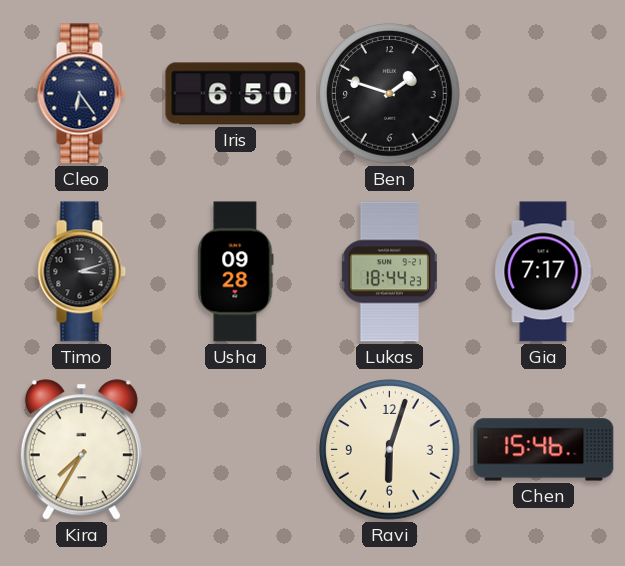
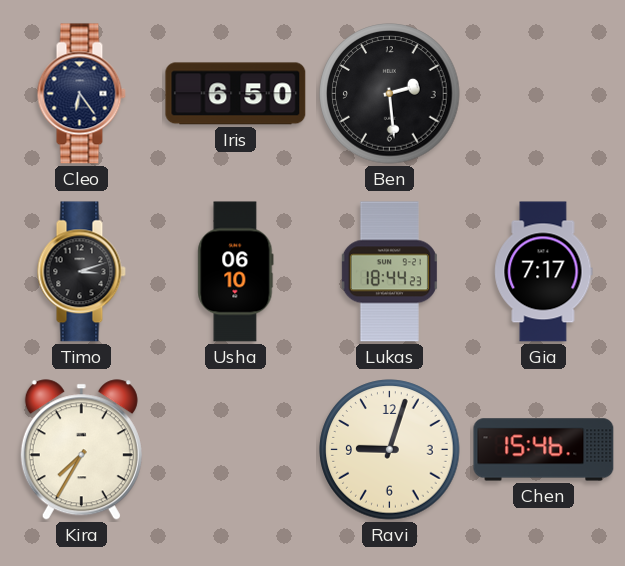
Ben: 1:48 -> 2:29 (390, 94)
Usha: 09:28 -> 06:10 (236, 272)
Ravi: 6:03 -> 9:03 (390, 450)
